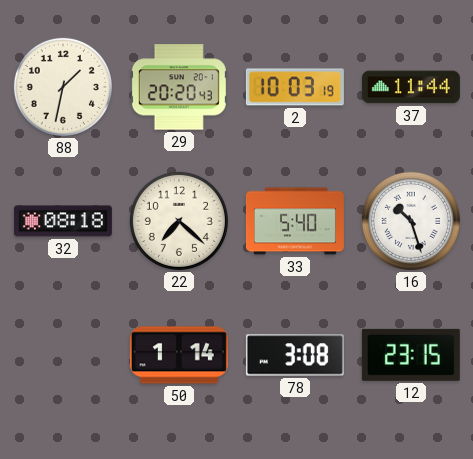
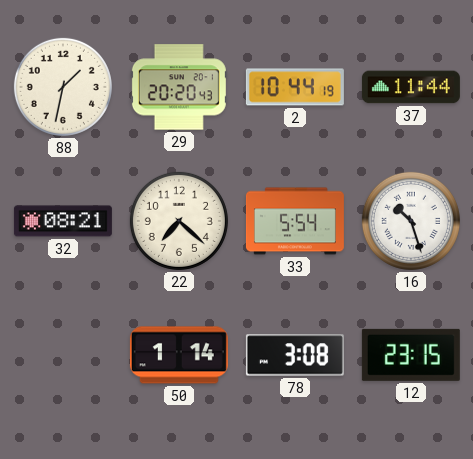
2: 10:03 -> 10:44 (295, 87)
32: 08:18 -> 08:21 (63, 221)
33: 5:40 -> 5:54 (295, 221)
